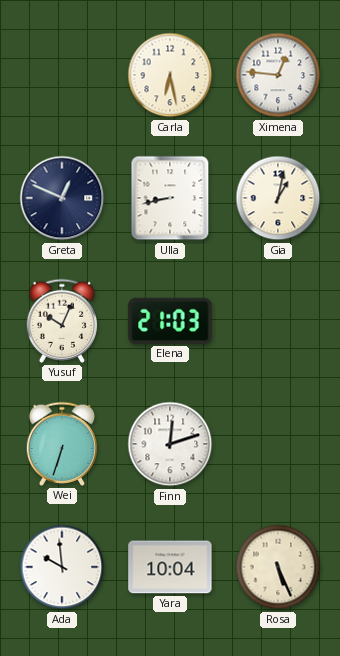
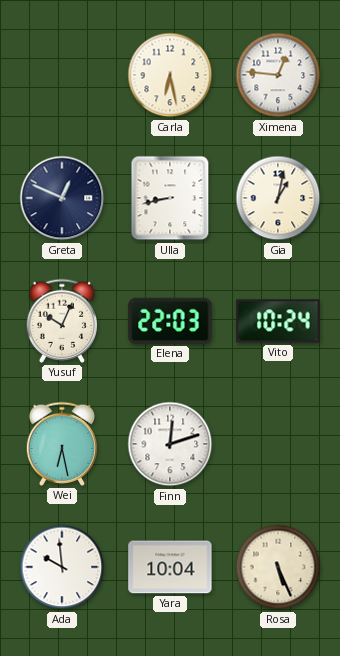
Elena: 21:03 -> 22:03 (170, 321)
Vito: none -> 10:24 (278, 321)
Wei: 6:33 -> 6:28 (61, 444)
